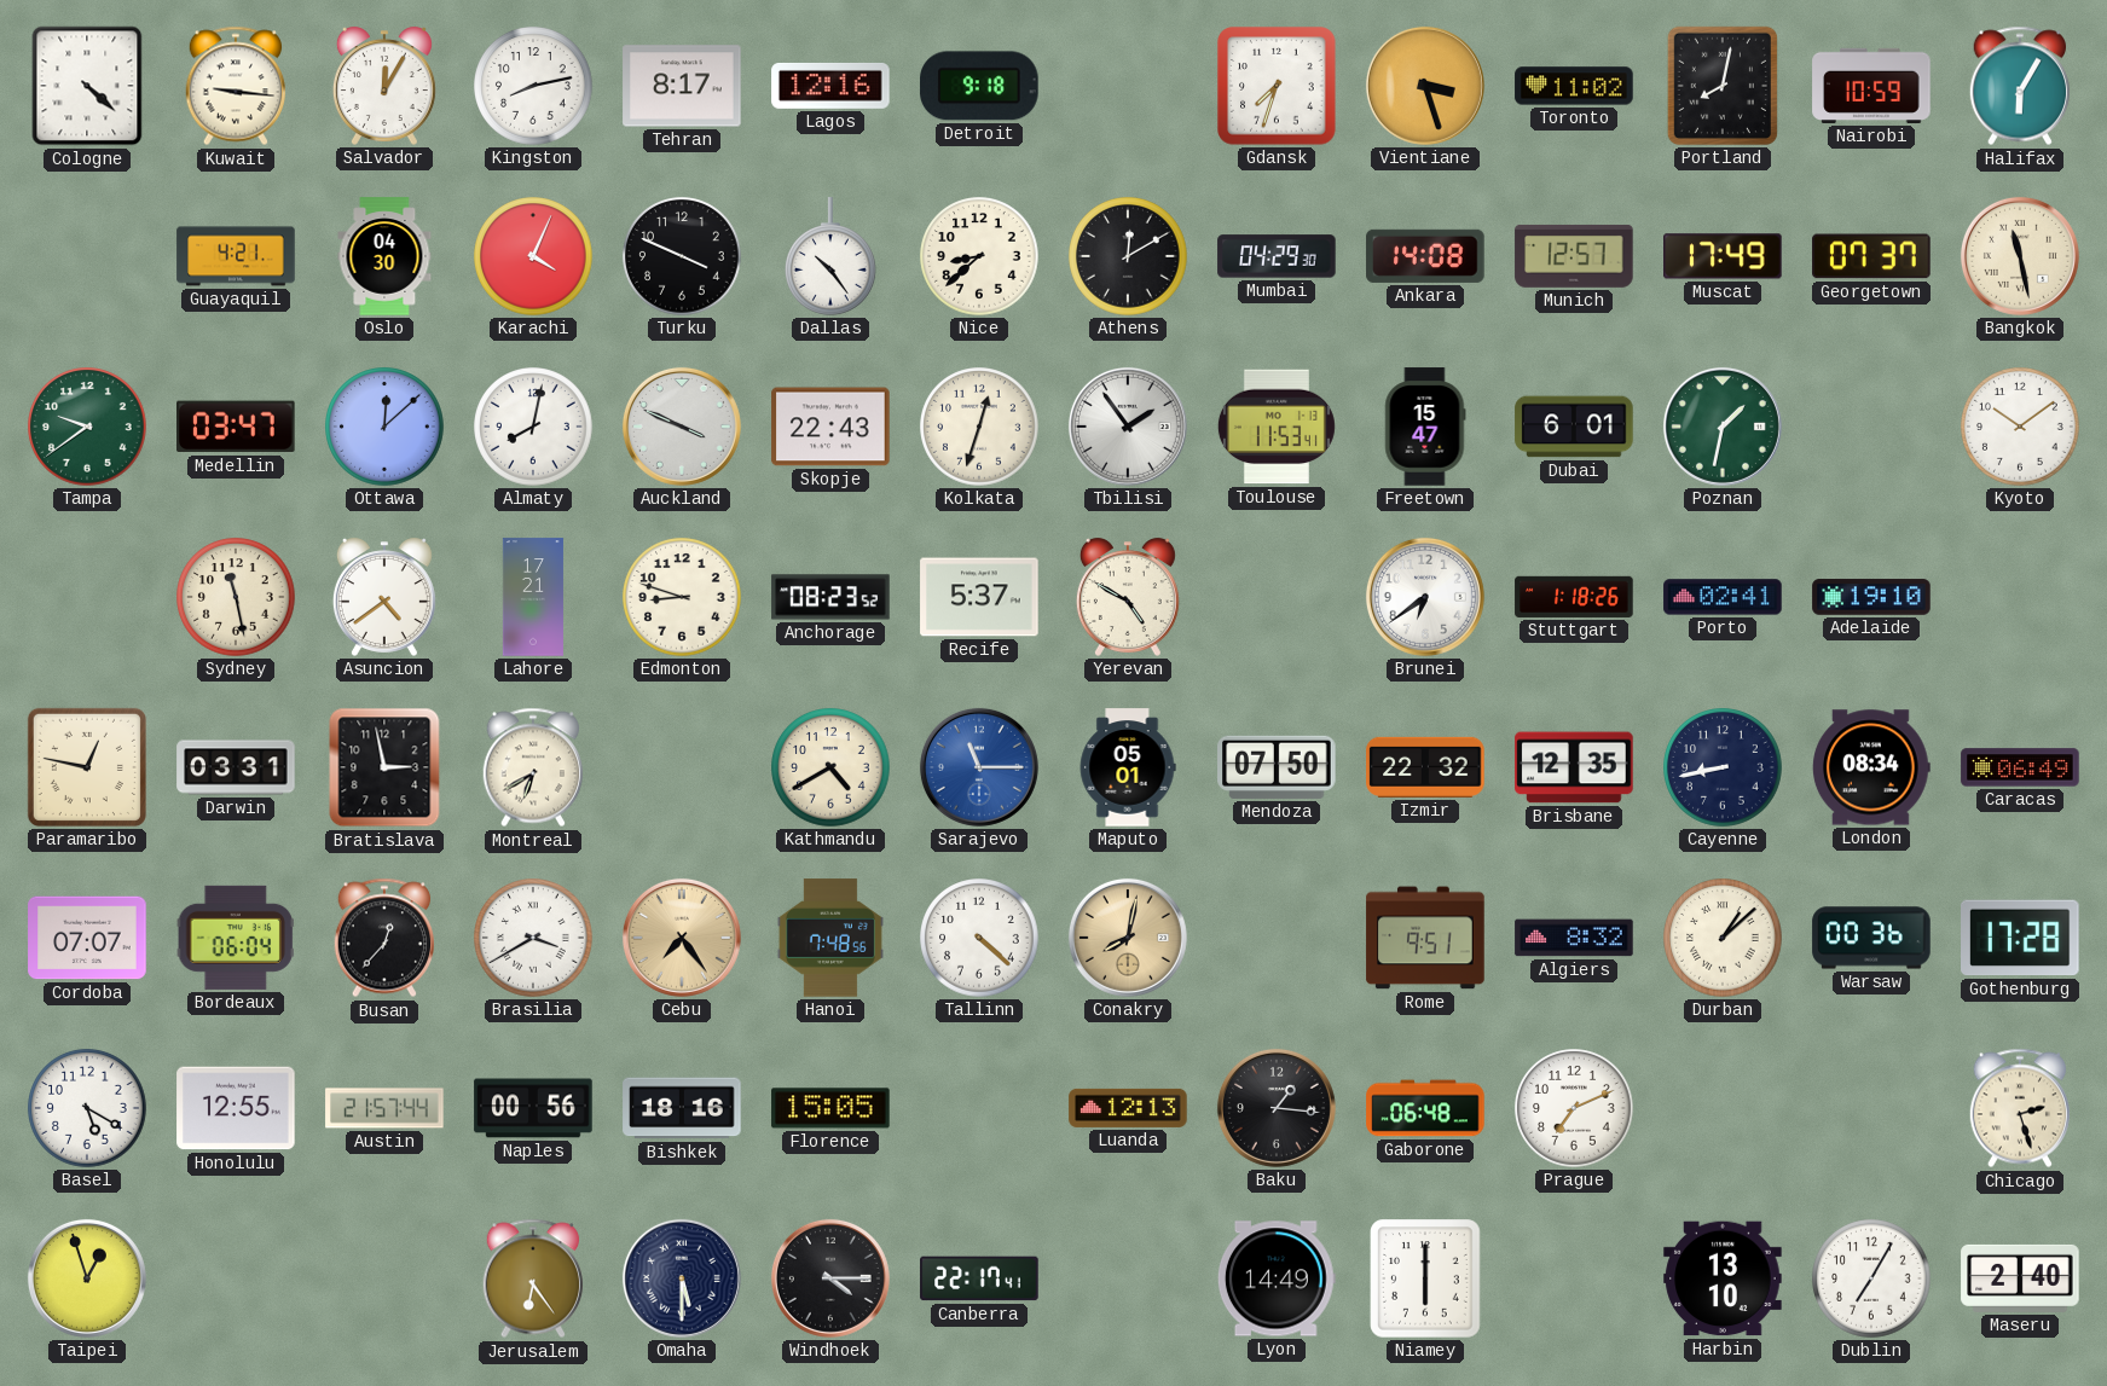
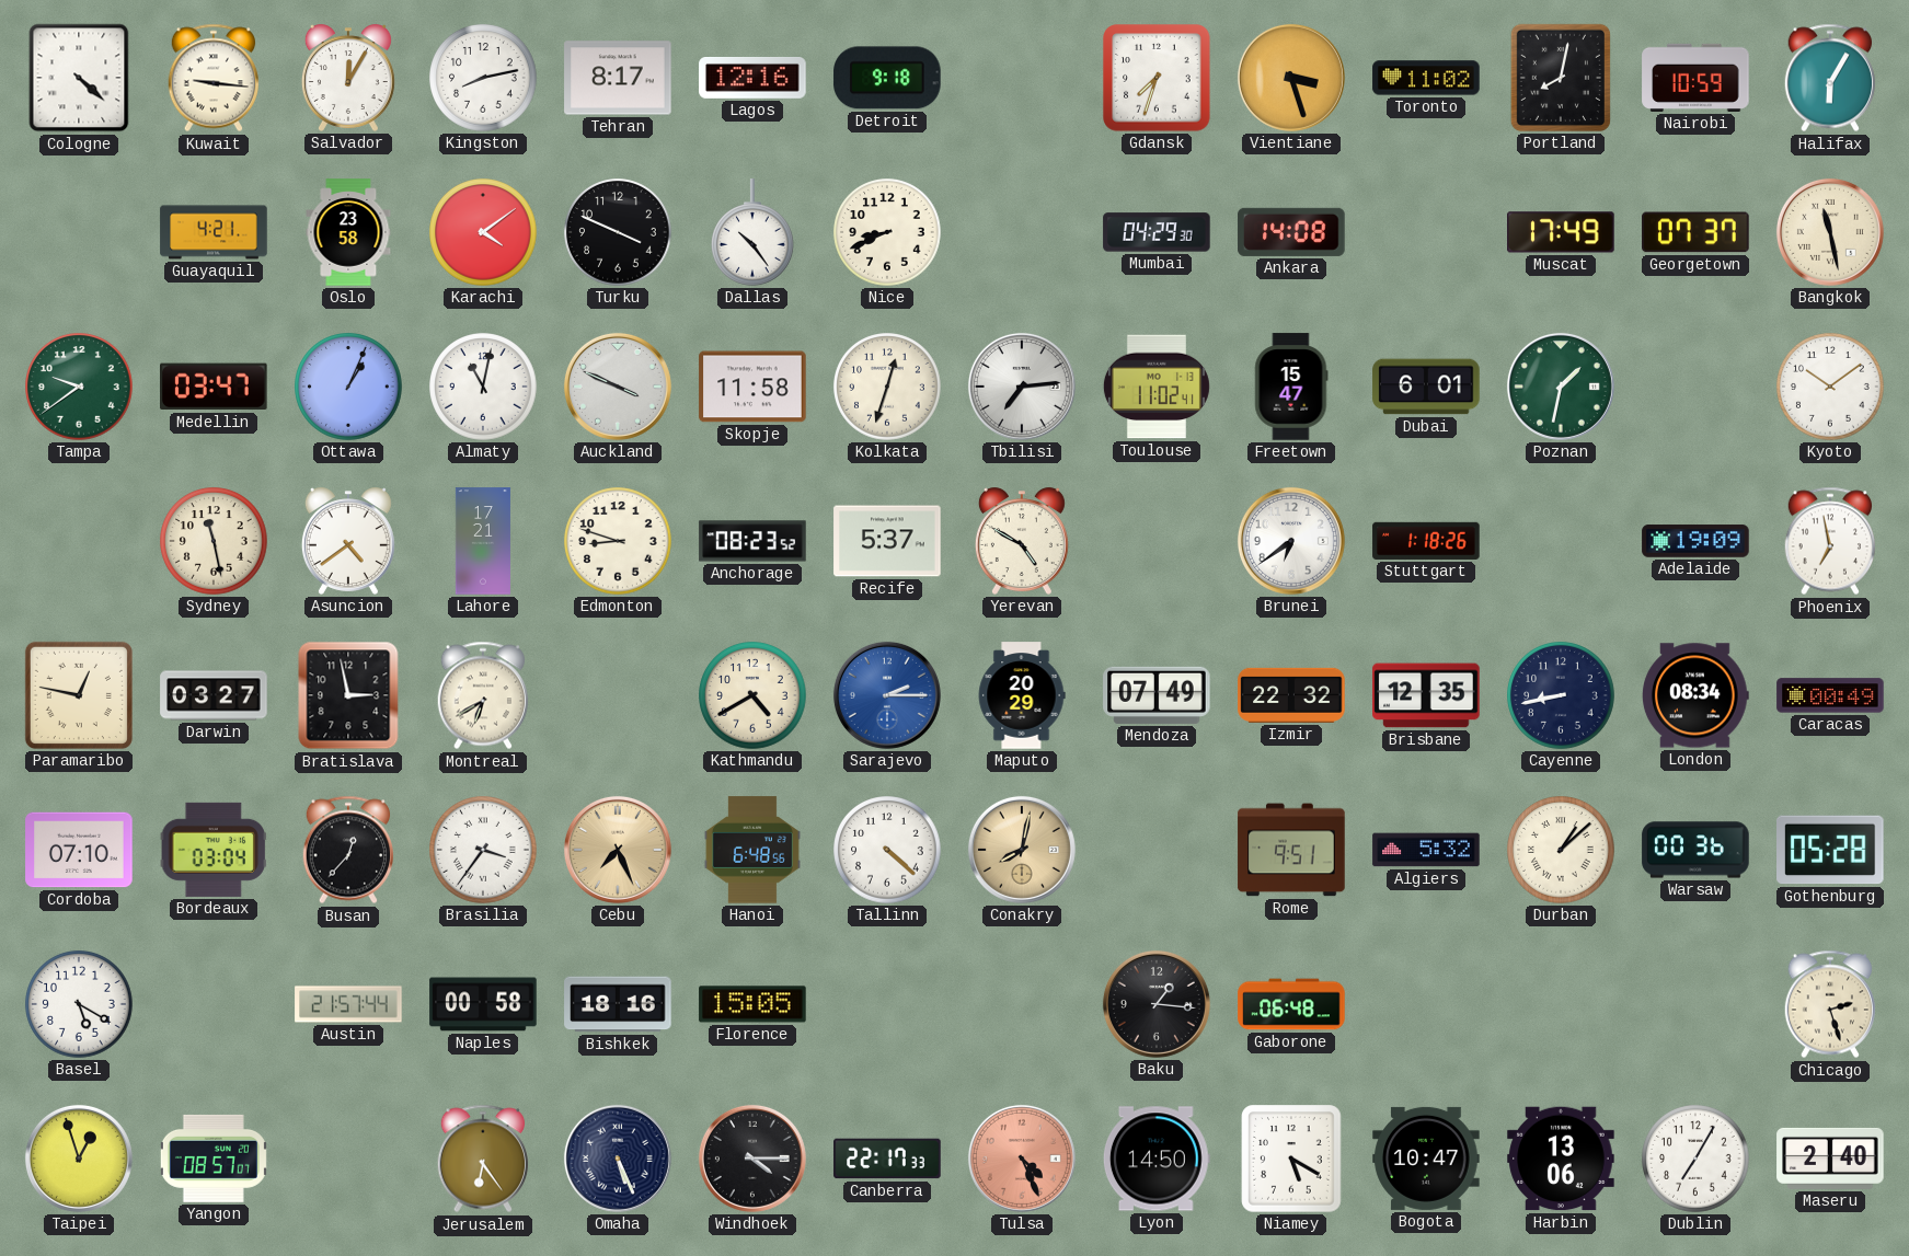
Oslo: 04:30 -> 23:58 (348, 232)
Karachi: 4:04 -> 4:09 (483, 232)
Nice: 8:38 -> 8:41 (887, 232)
Athens: 12:10 -> none (1128, 256)
Munich: 12:57 -> none (1574, 256)
Ottawa: 12:08 -> 1:04 (348, 387)
Almaty: 8:02 -> 11:02 (483, 387)
Skopje: 22:43 -> 11:58 (752, 387)
Tbilisi: 1:54 -> 7:14 (1022, 387)
Toulouse: 11:53 -> 11:02 (1157, 387)
Porto: 02:41 -> none (1723, 597)
Adelaide: 19:10 -> 19:09 (1695, 541)
Phoenix: none -> 6:58 (1829, 541)
Darwin: 03:31 -> 03:27 (214, 695)
Sarajevo: 11:15 -> 2:15 (887, 695)
Maputo: 05:01 -> 20:29 (1022, 695)
Mendoza: 07:50 -> 07:49 (1157, 695)
Caracas: 06:49 -> 00:49 (1830, 695)
Cordoba: 07:07 -> 07:10 (79, 850)
Bordeaux: 06:04 -> 03:04 (214, 850)
Brasilia: 3:40 -> 3:36 (483, 850)
Cebu: 7:24 -> 7:26 (618, 850)
Hanoi: 7:48 -> 6:48 (752, 850)
Algiers: 8:32 -> 5:32 (1426, 850)
Gothenburg: 17:28 -> 05:28 (1831, 850)
Honolulu: 12:55 -> none (236, 1108)
Naples: 00:56 -> 00:58 (483, 1004)
Luanda: 12:13 -> none (1128, 1108)
Prague: 7:11 -> none (1574, 1108)
Yangon: none -> 08:57 (214, 1159)
Omaha: 5:30 -> 5:26 (618, 1159)
Canberra: 22:17:41 -> 22:17:33 (887, 1159)
Tulsa: none -> 4:26 (1022, 1159)
Lyon: 14:49 -> 14:50 (1157, 1159)
Niamey: 6:00 -> 5:20 (1291, 1159)
Bogota: none -> 10:47 (1426, 1159)
Harbin: 13:10 -> 13:06 (1561, 1159)
